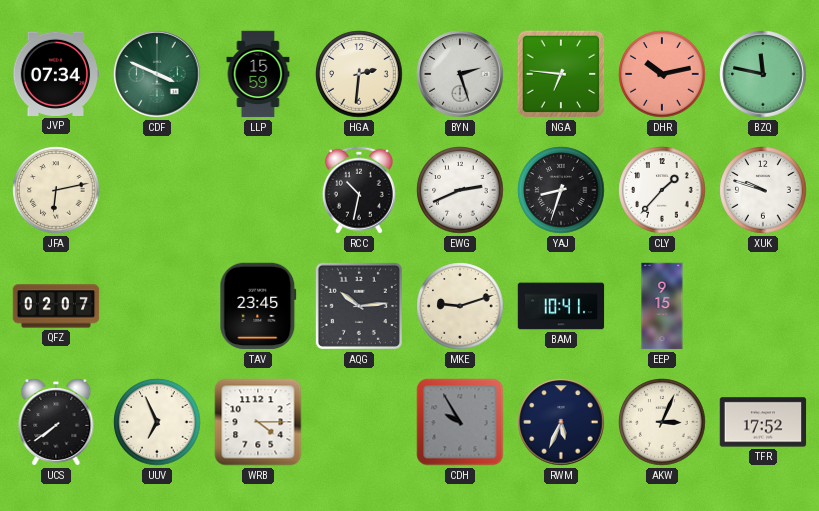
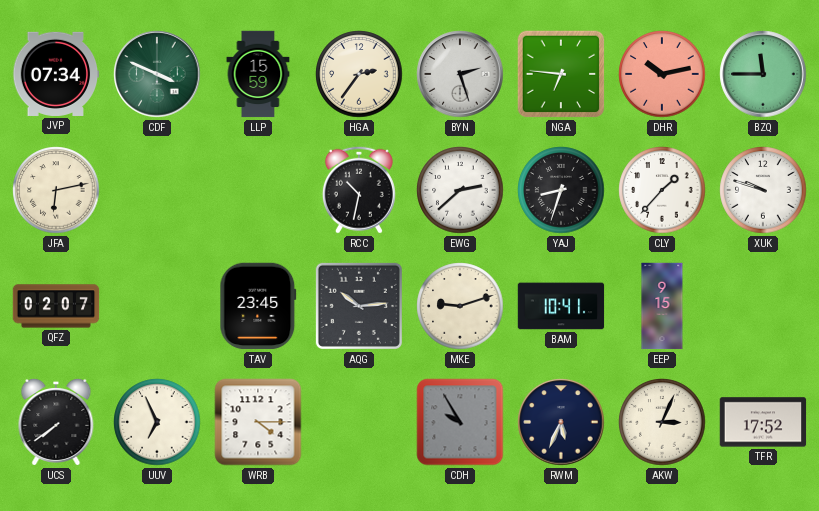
HGA: 2:31 -> 2:36 (359, 74)
BZQ: 11:47 -> 11:45 (763, 74)
EWG: 2:41 -> 2:38 (460, 190)
